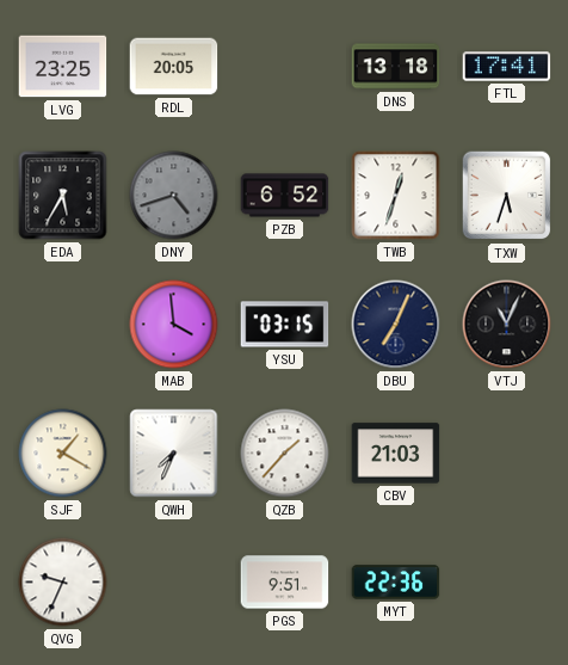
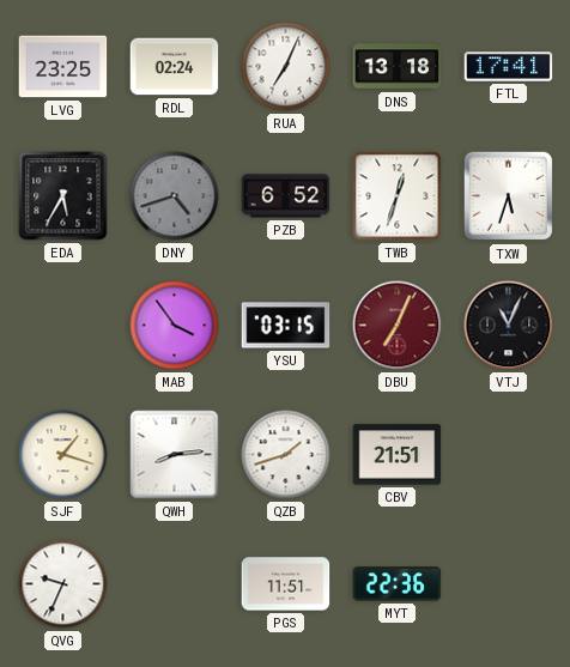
RDL: 20:05 -> 02:24 (175, 67)
RUA: none -> 7:04 (286, 67)
MAB: 3:59 -> 3:54 (175, 326)
DBU dial: navy -> burgundy (398, 326)
SJF: 1:20 -> 1:18 (63, 455)
QWH: 7:34 -> 8:14 (175, 455)
QZB: 1:37 -> 1:42 (286, 455)
CBV: 21:03 -> 21:51 (398, 455)
PGS: 9:51 -> 11:51 (286, 584)
